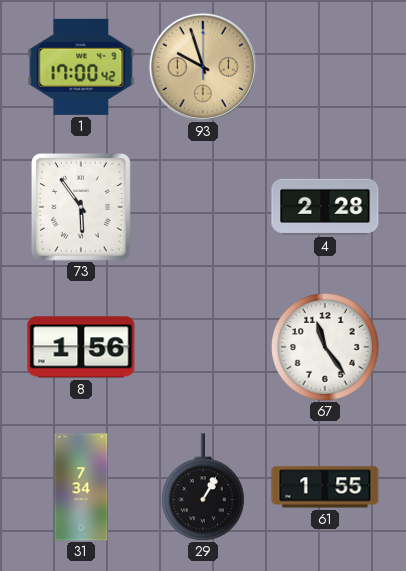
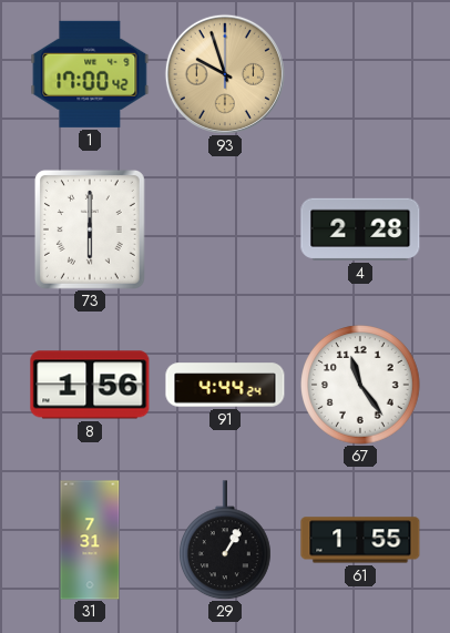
73: 5:54 -> 6:00 (90, 229)
91: none -> 4:44 (225, 385)
31: 7:34 -> 7:31 (90, 540)
